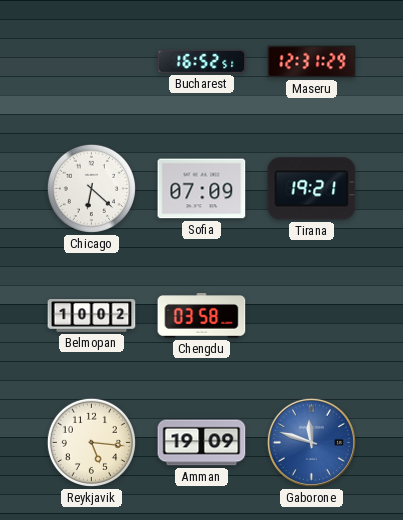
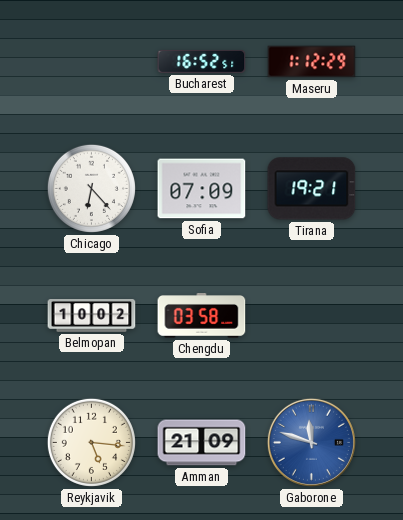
Maseru: 12:31 -> 1:12 (312, 62)
Chicago: 6:22 -> 6:23 (91, 188)
Amman: 19:09 -> 21:09 (202, 443)
